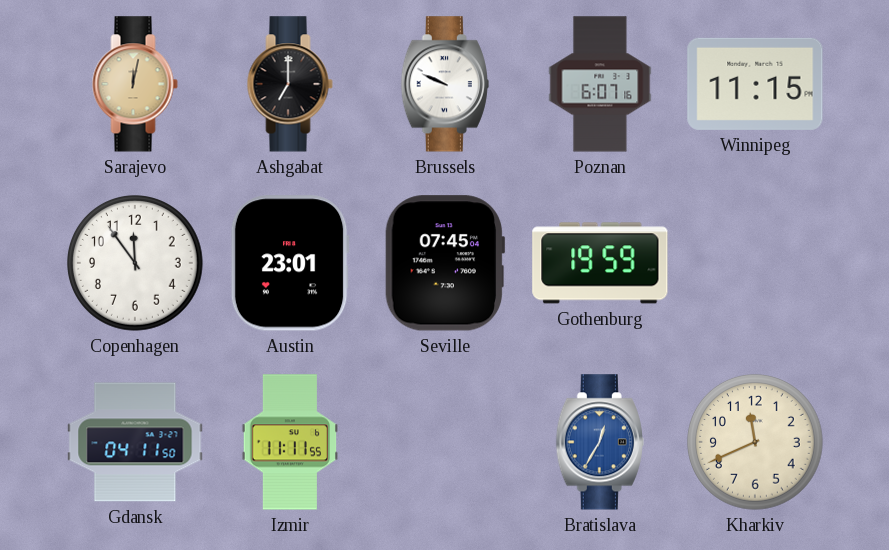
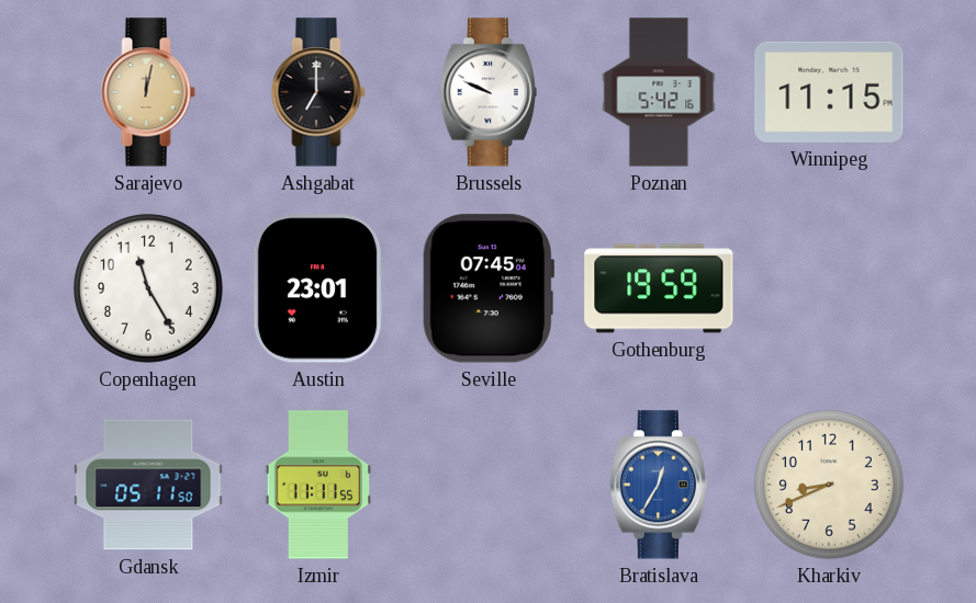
Poznan: 6:07 -> 5:42 (659, 92)
Copenhagen: 11:54 -> 11:25 (149, 289)
Gdansk: 04:11 -> 05:11 (148, 485)
Kharkiv: 11:41 -> 8:41 (830, 486)
